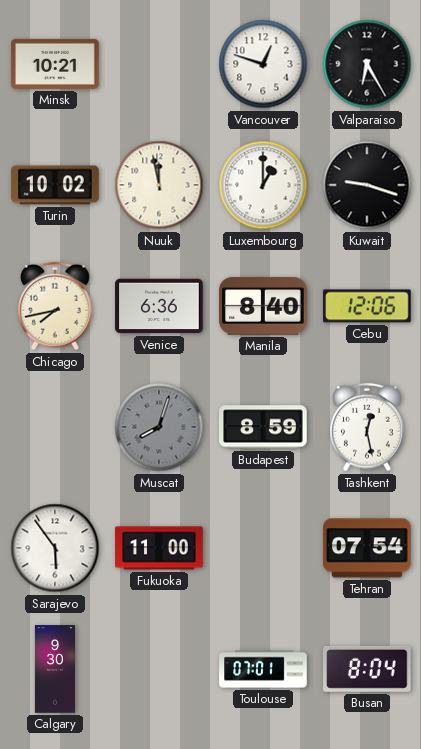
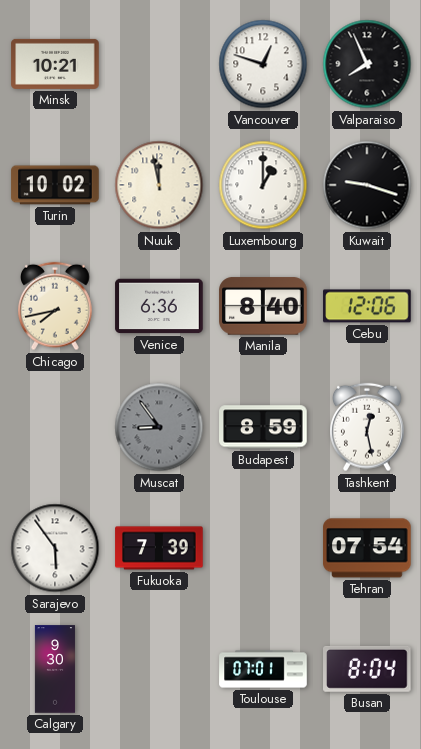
Valparaiso: 6:25 -> 7:56 (367, 64)
Muscat: 8:03 -> 8:54 (159, 427)
Fukuoka: 11:00 -> 7:39 (159, 548)
